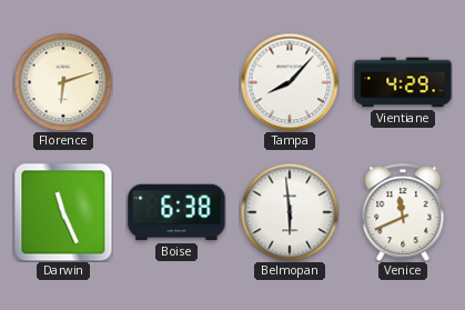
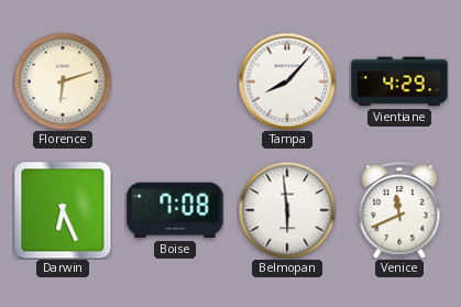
Darwin: 11:26 -> 6:26 (63, 210)
Boise: 6:38 -> 7:08 (175, 210)
